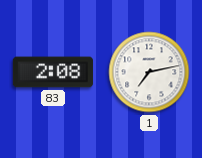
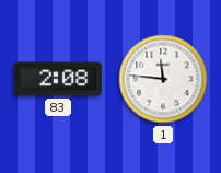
1: 7:13 -> 11:46 (163, 79)
